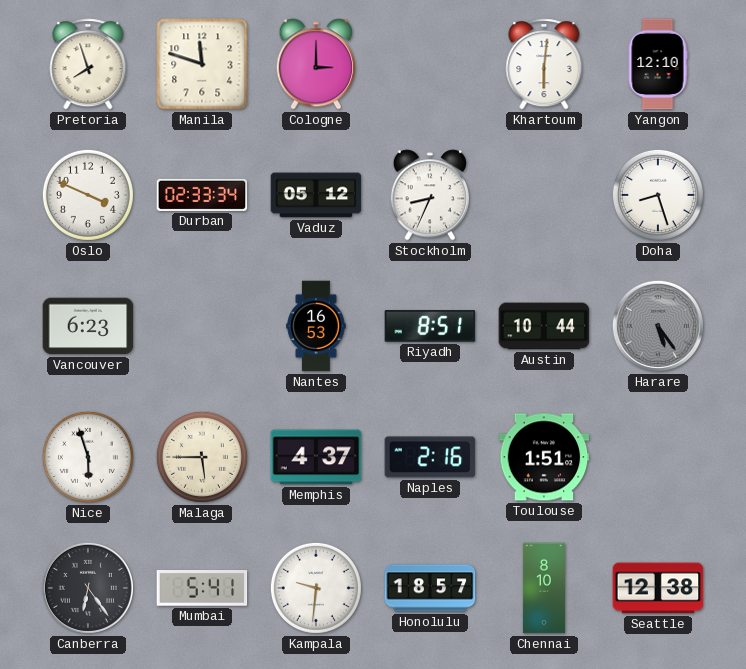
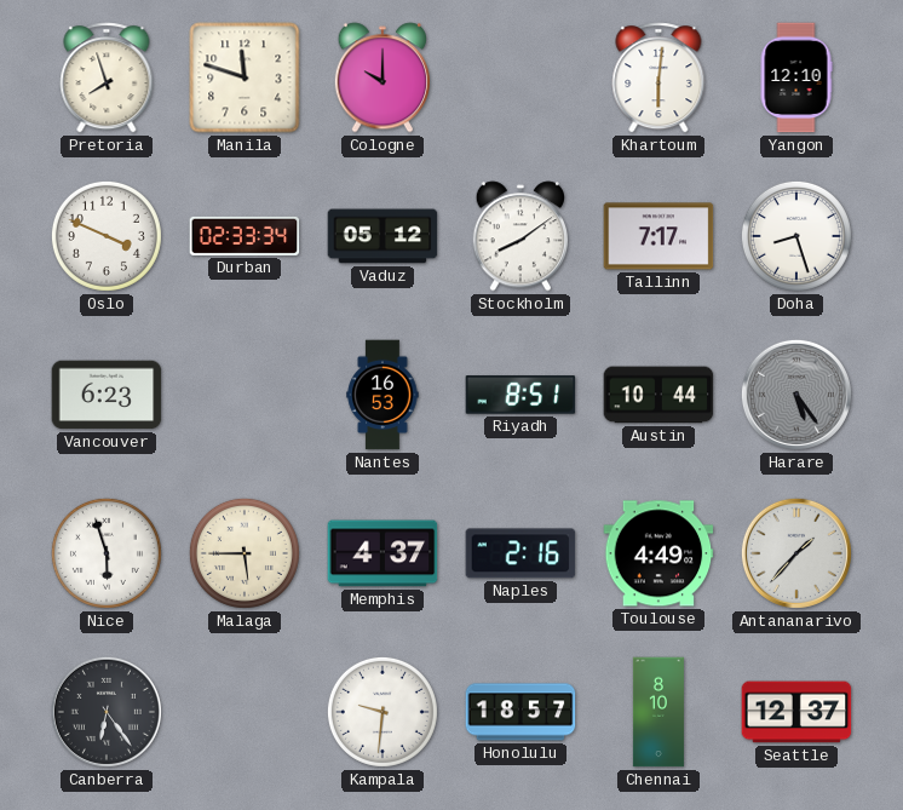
Cologne: 3:00 -> 10:00 (381, 77)
Stockholm: 8:34 -> 8:09 (519, 236)
Tallinn: none -> 7:17 (658, 236)
Toulouse: 1:51 -> 4:49 (658, 553)
Antananarivo: none -> 1:37 (796, 553)
Mumbai: 5:41 -> none (202, 589)
Seattle: 12:38 -> 12:37 (796, 712)
